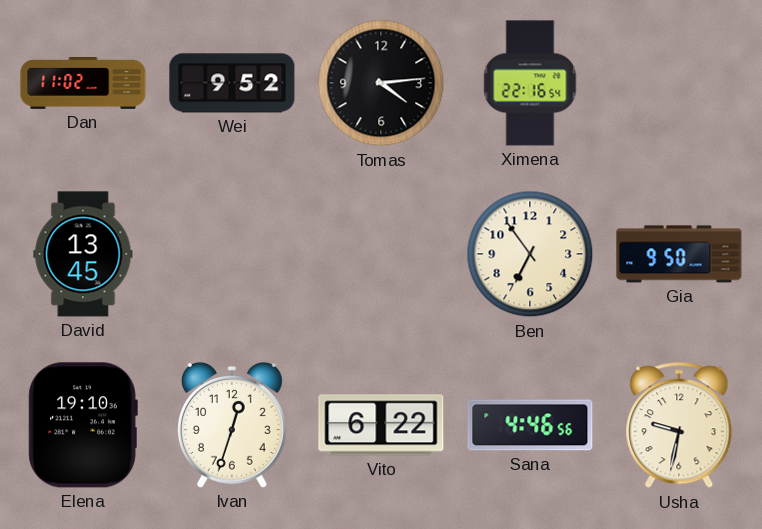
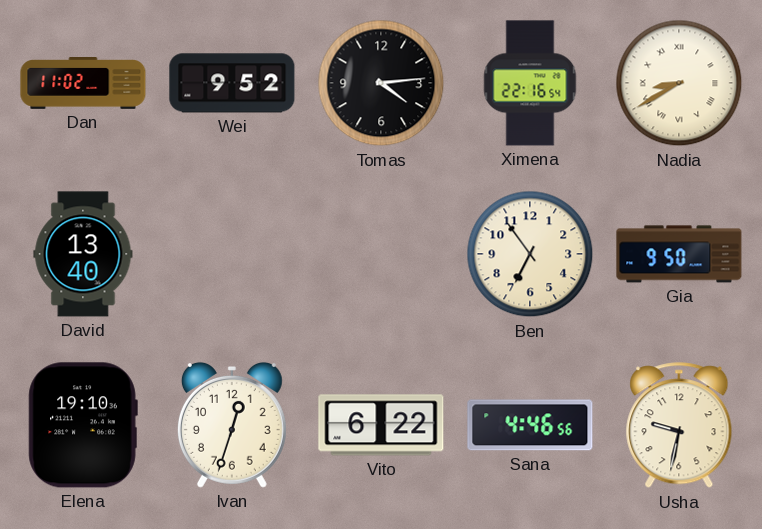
Nadia: none -> 8:40 (679, 83)
David: 13:45 -> 13:40 (83, 254)
